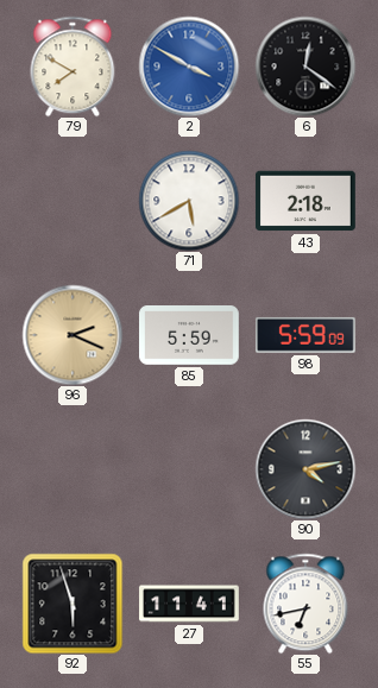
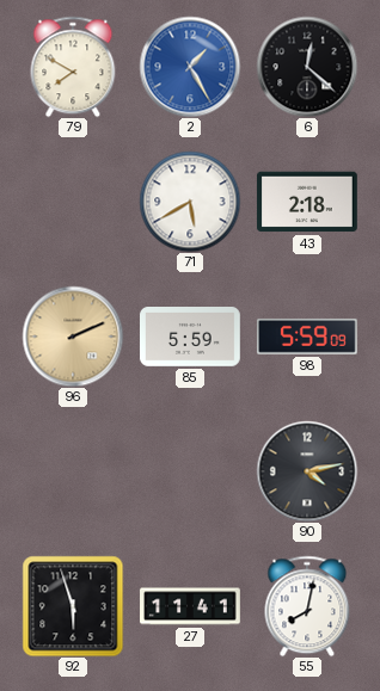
2: 3:50 -> 1:25 (190, 67)
6: 12:21 -> 12:22 (307, 67)
96: 2:19 -> 2:11 (73, 337)
55: 6:43 -> 8:02 (307, 606)
